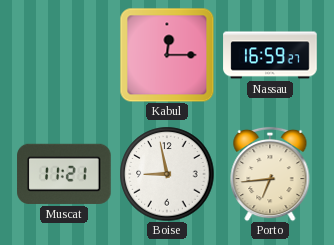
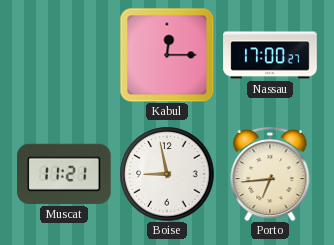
Nassau: 16:59 -> 17:00 (270, 55)
